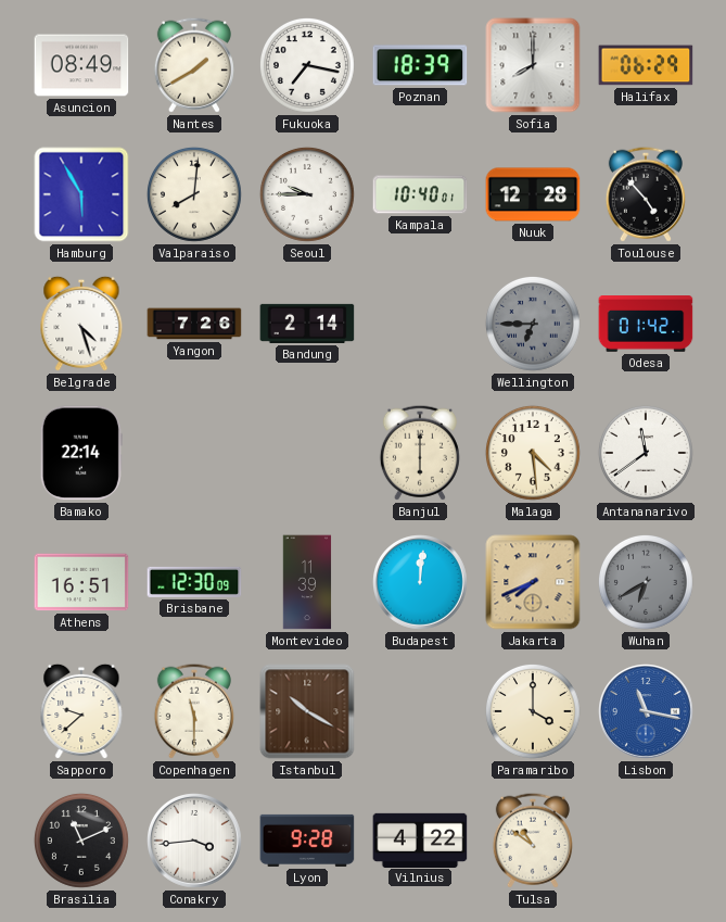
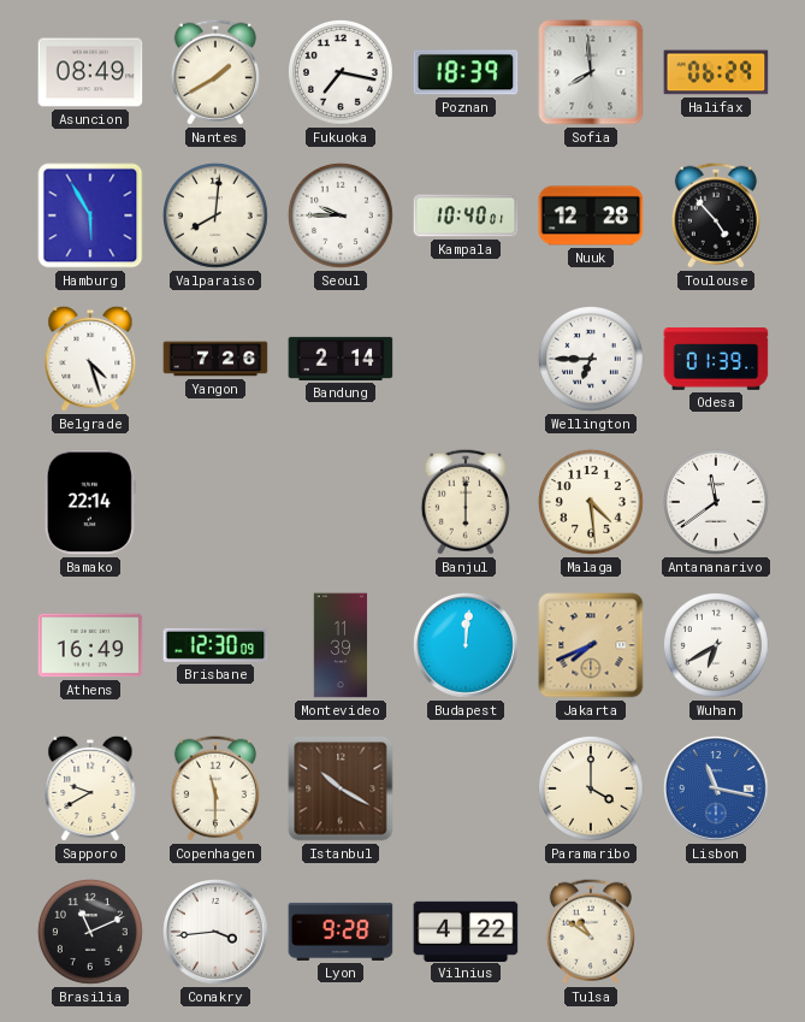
Sofia: 8:00 -> 7:59 (591, 72)
Wellington dial: grey -> white (591, 359)
Odesa: 01:42 -> 01:39 (716, 359)
Athens: 16:51 -> 16:49 (90, 645)
Wuhan dial: grey -> white (716, 645)
Sapporo: 9:38 -> 9:40 (90, 788)
